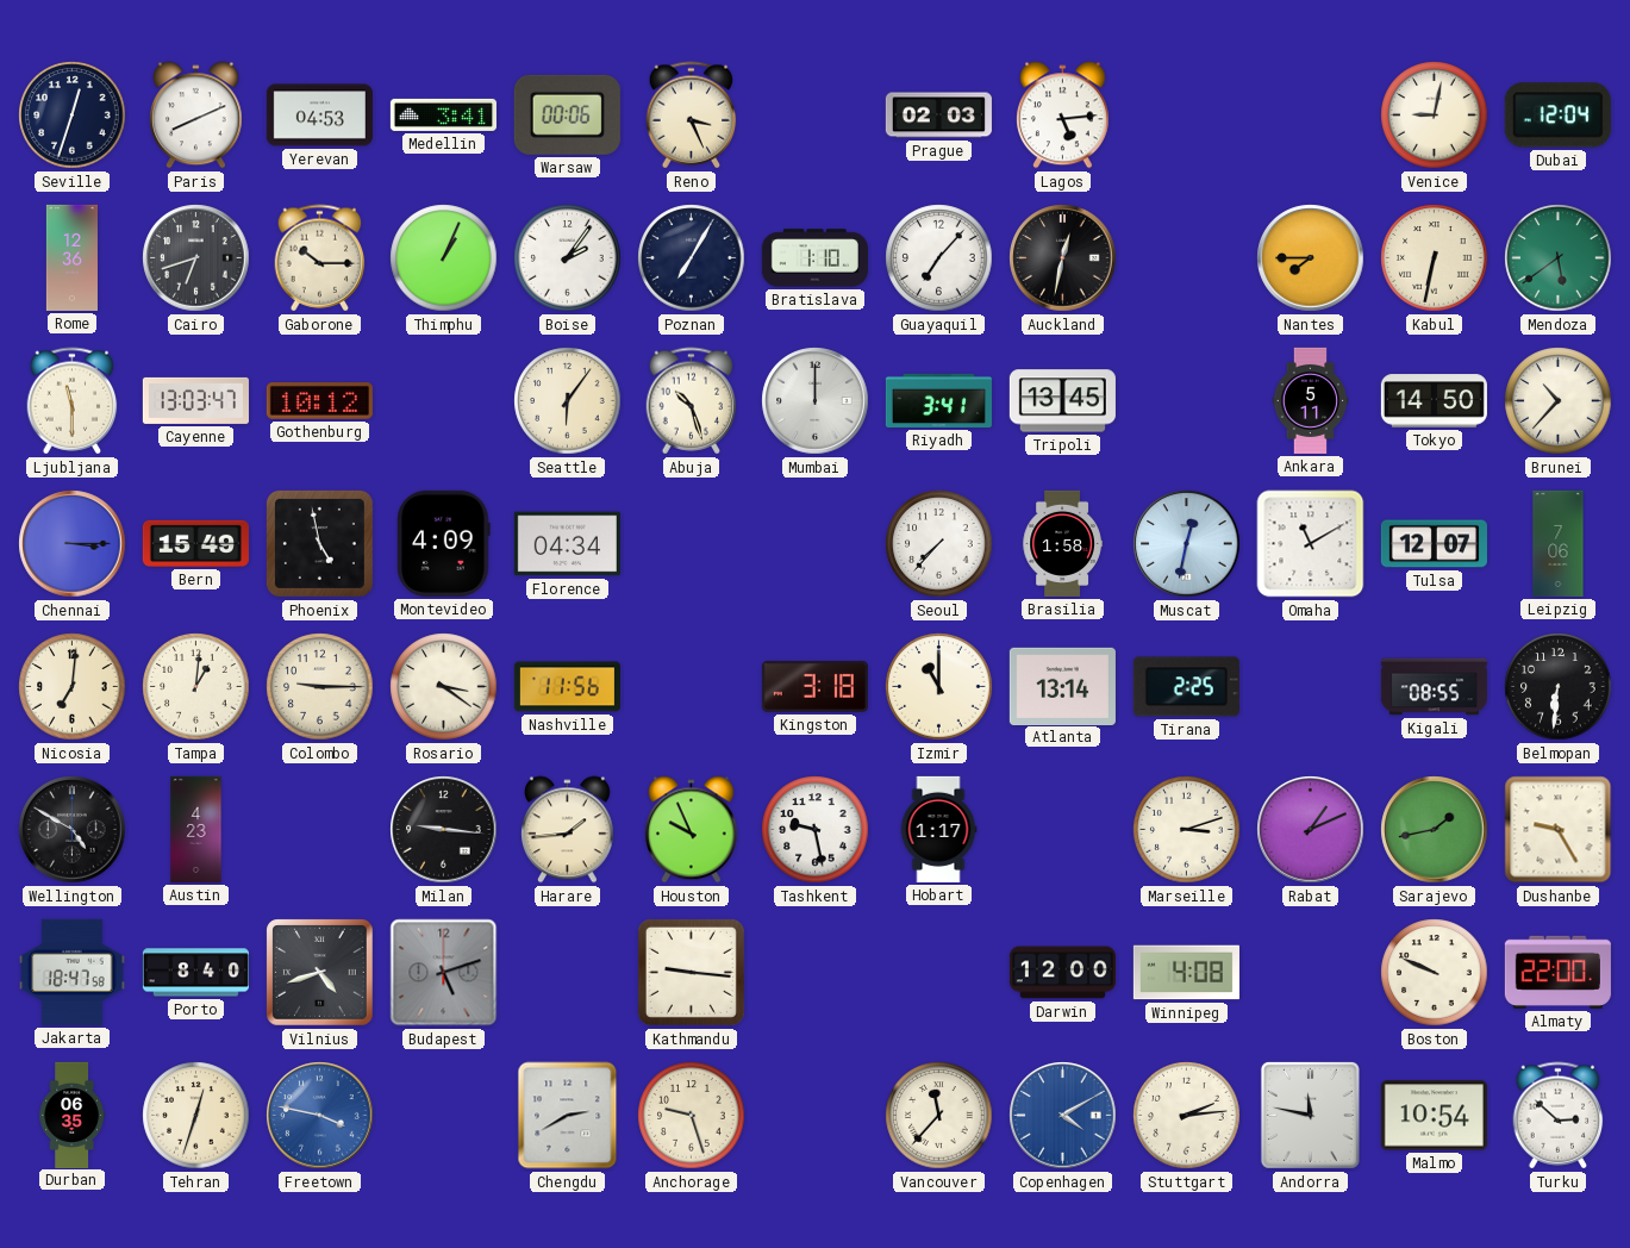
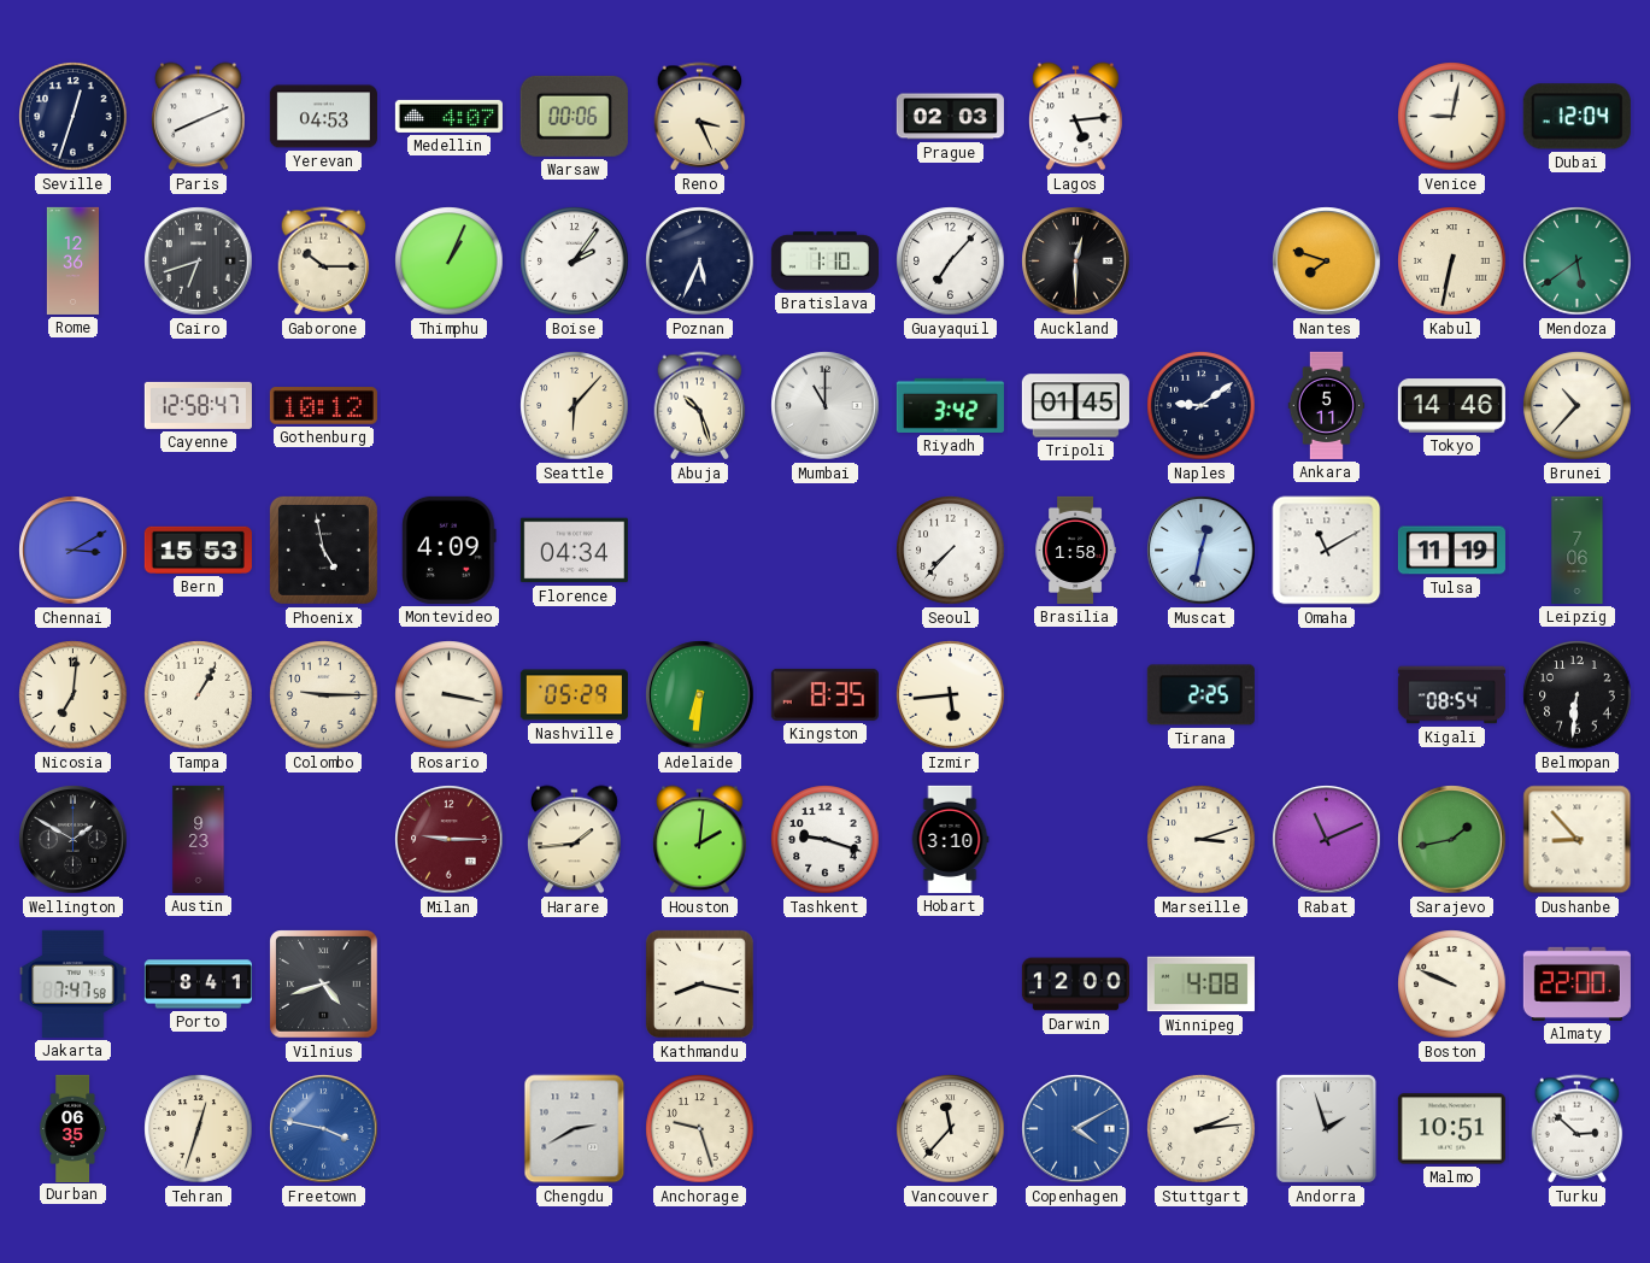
Medellin: 3:41 -> 4:07 (448, 116)
Poznan: 7:05 -> 5:34 (700, 262)
Auckland: 12:32 -> 12:30 (1076, 262)
Nantes: 7:45 -> 7:48 (1327, 262)
Ljubljana: 11:30 -> none (73, 401)
Cayenne: 13:03 -> 12:58 (198, 405)
Seattle: 6:06 -> 6:07 (575, 406)
Mumbai: 12:00 -> 11:00 (826, 406)
Riyadh: 3:41 -> 3:42 (950, 405)
Tripoli: 13:45 -> 01:45 (1075, 406)
Naples: none -> 9:09 (1202, 406)
Tokyo: 14:50 -> 14:46 (1451, 406)
Chennai: 3:15 -> 3:10 (74, 551)
Bern: 15:49 -> 15:53 (198, 550)
Tulsa: 12:07 -> 11:19 (1451, 551)
Tampa: 1:01 -> 1:05 (199, 695)
Rosario: 3:21 -> 3:17 (450, 695)
Nashville: 11:56 -> 05:29 (574, 695)
Adelaide: none -> 6:31 (700, 695)
Kingston: 3:18 -> 8:35 (824, 694)
Izmir: 11:00 -> 5:44 (951, 695)
Atlanta: 13:14 -> none (1062, 686)
Kigali: 08:55 -> 08:54 (1451, 695)
Wellington: 4:50 -> 1:50 (74, 840)
Austin: 4:23 -> 9:23 (199, 839)
Milan: 9:16 -> 9:15 (450, 840)
Milan dial: black -> burgundy (450, 840)
Houston: 9:56 -> 2:01 (700, 840)
Tashkent: 9:28 -> 9:18 (826, 840)
Hobart: 1:17 -> 3:10 (950, 839)
Rabat: 1:11 -> 11:11 (1327, 840)
Dushanbe: 9:25 -> 8:53 (1578, 840)
Jakarta: 18:47 -> 7:47 (74, 983)
Porto: 8:40 -> 8:41 (198, 985)
Budapest: 5:12 -> none (444, 973)
Kathmandu: 9:16 -> 8:17 (699, 983)
Andorra: 11:47 -> 1:57 (1326, 1128)
Malmo: 10:54 -> 10:51 (1451, 1129)
